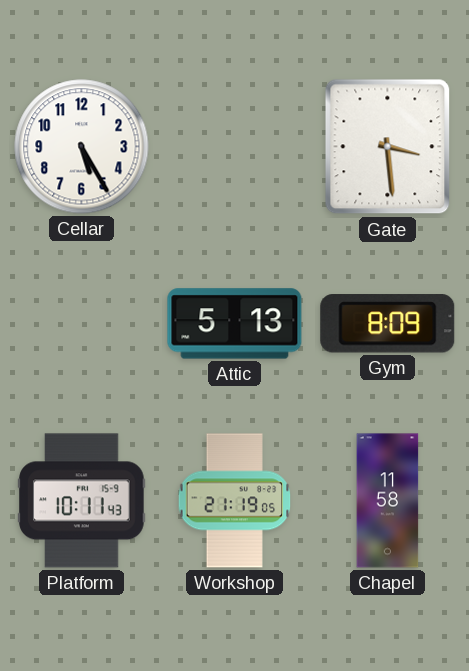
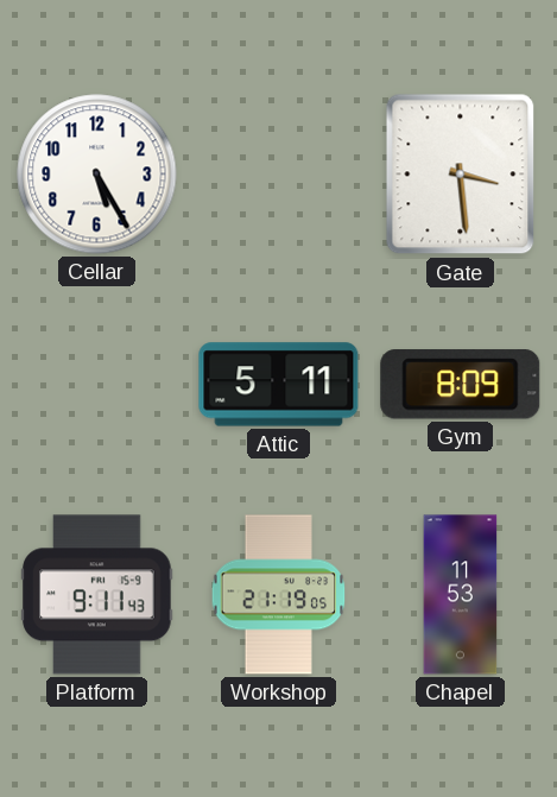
Attic: 5:13 -> 5:11 (279, 385)
Platform: 10:11 -> 9:11 (97, 595)
Chapel: 11:58 -> 11:53 (461, 595)
